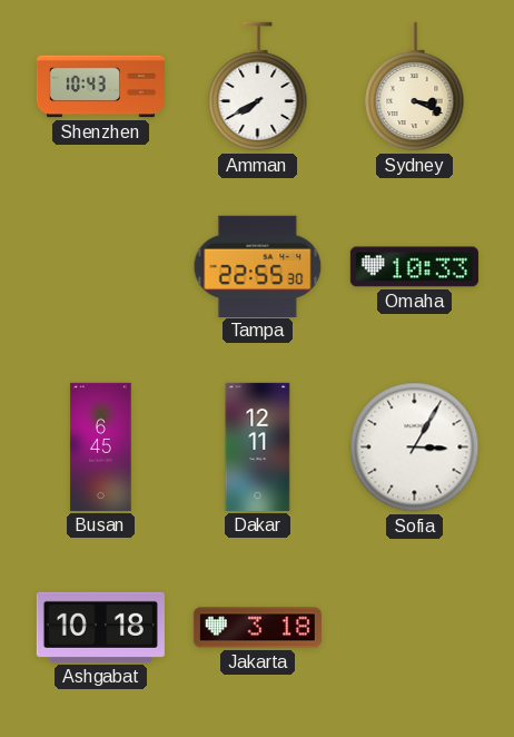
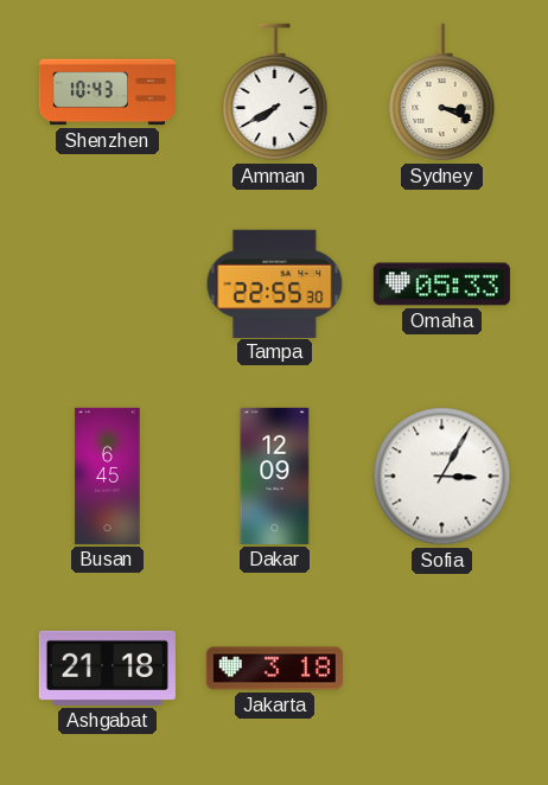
Omaha: 10:33 -> 05:33 (441, 285)
Dakar: 12:11 -> 12:09 (275, 476)
Ashgabat: 10:18 -> 21:18 (107, 668)
